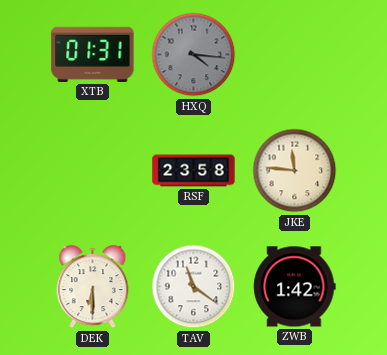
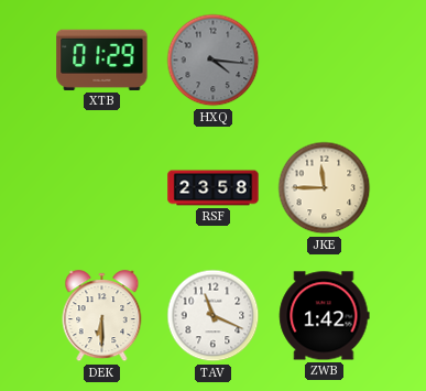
XTB: 01:31 -> 01:29 (102, 59)
JKE: 11:46 -> 11:45 (325, 188)
TAV: 11:21 -> 11:19 (214, 316)
